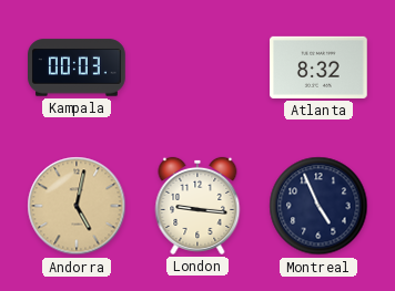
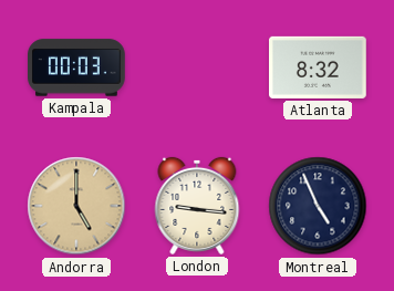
Andorra: 5:02 -> 5:00 (76, 206)
